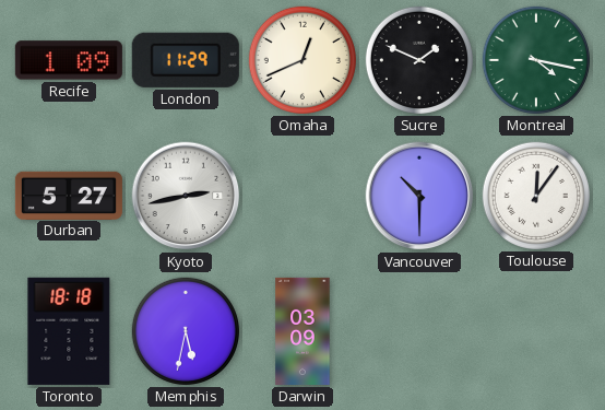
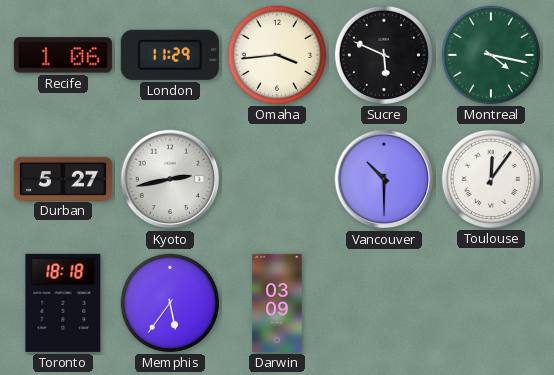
Recife: 1:09 -> 1:06 (63, 55)
Omaha: 12:41 -> 3:44 (277, 55)
Sucre: 1:49 -> 5:49 (384, 55)
Memphis: 5:32 -> 5:36 (170, 303)
